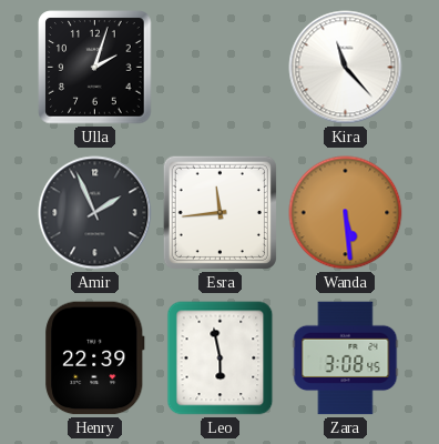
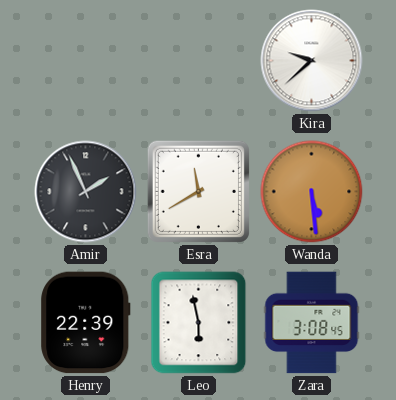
Ulla: 2:03 -> none (95, 68)
Kira: 11:23 -> 9:38 (312, 61)
Esra: 11:44 -> 11:40 (198, 191)
